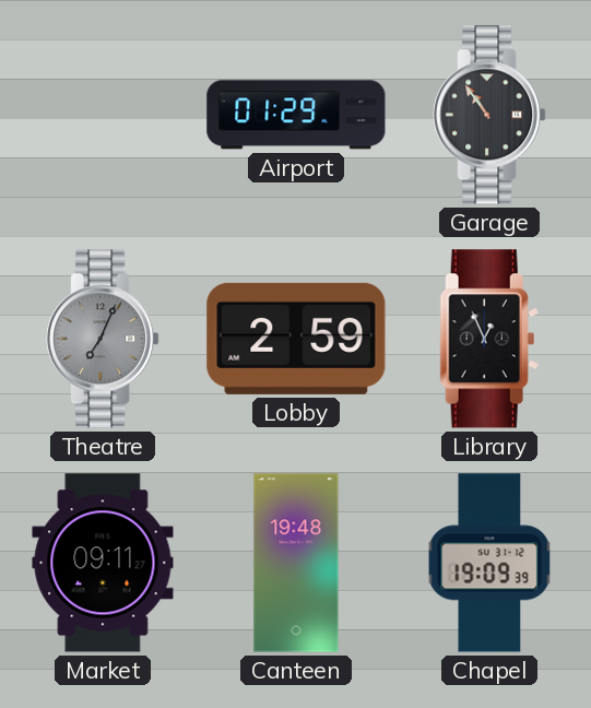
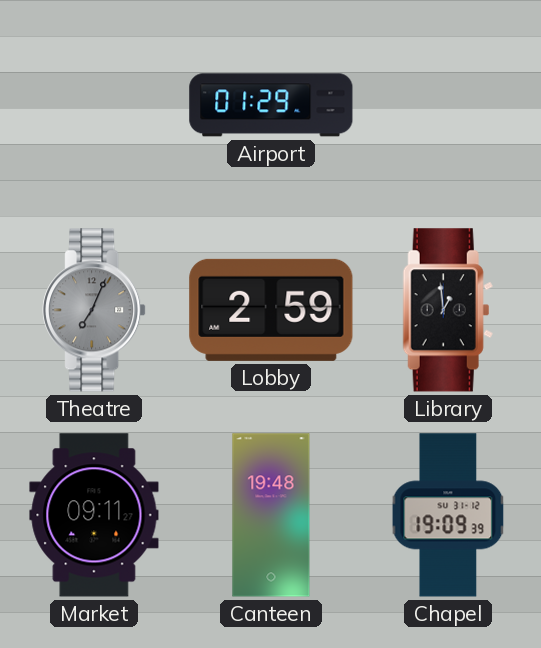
Garage: 10:54 -> none (489, 115)
Library: 12:56 -> 12:59 (448, 310)
